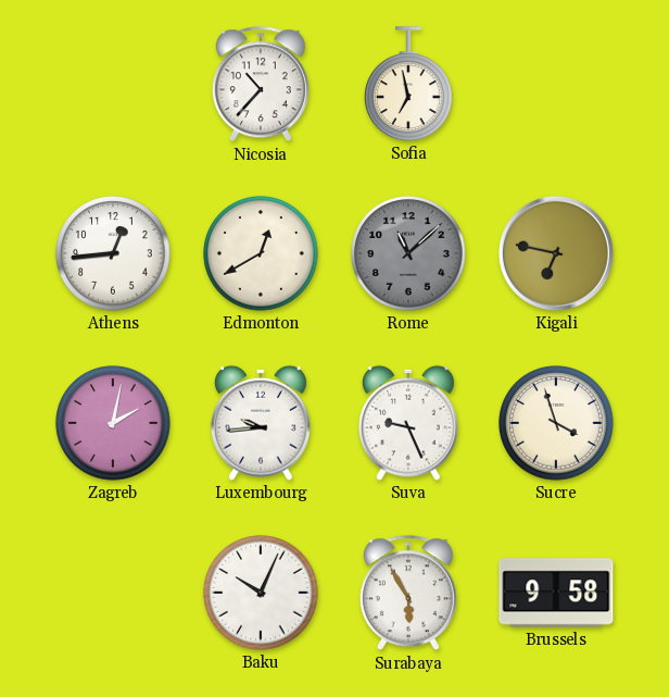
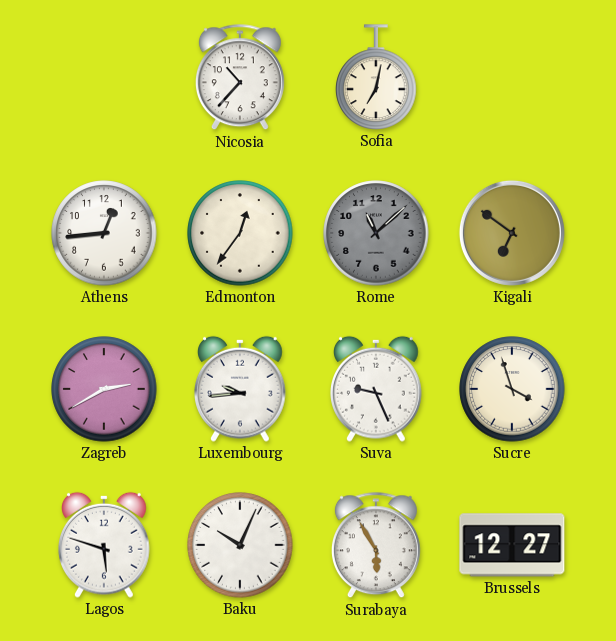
Sofia: 6:58 -> 7:02 (376, 77)
Edmonton: 12:40 -> 12:36 (240, 233)
Kigali: 6:47 -> 6:51 (512, 233)
Zagreb: 2:02 -> 2:40 (104, 389)
Lagos: none -> 5:48 (105, 545)
Brussels: 9:58 -> 12:27 (512, 545)
